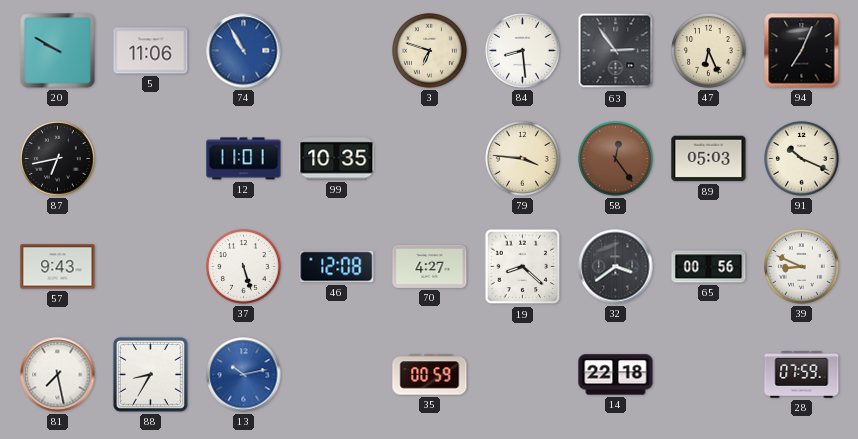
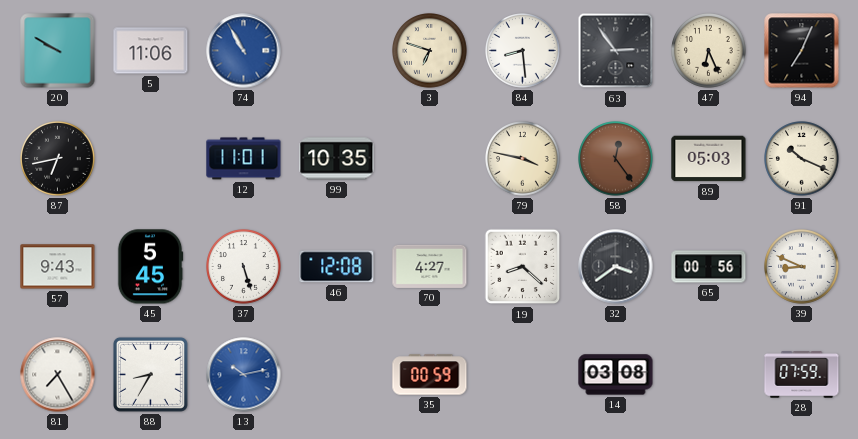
79: 3:46 -> 3:47 (523, 159)
45: none -> 5:45 (150, 267)
81: 7:28 -> 7:25 (58, 375)
14: 22:18 -> 03:08 (616, 375)
